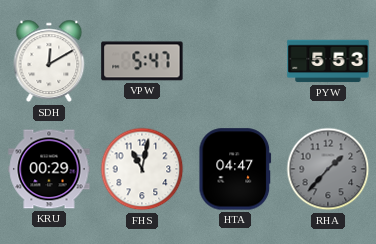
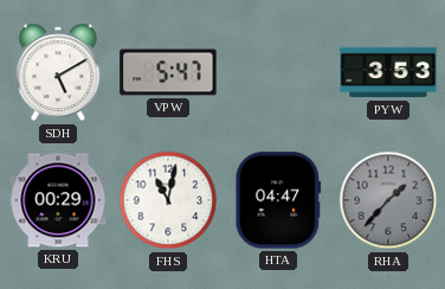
SDH: 12:10 -> 5:10 (58, 72)
PYW: 5:53 -> 3:53 (388, 72)
